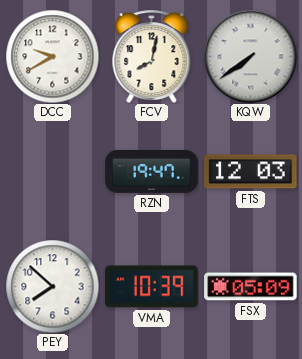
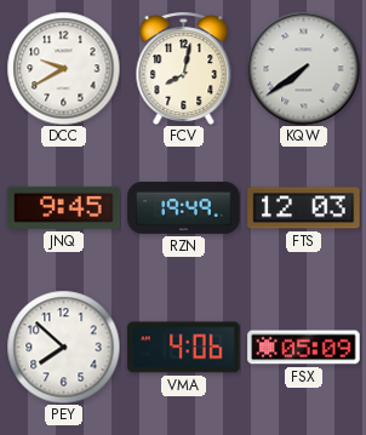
JNQ: none -> 9:45 (64, 207)
RZN: 19:47 -> 19:49 (184, 207)
VMA: 10:39 -> 4:06 (184, 348)
